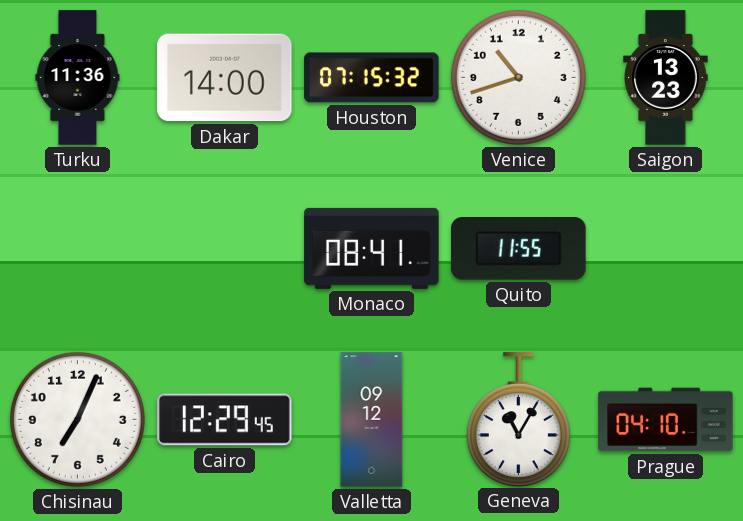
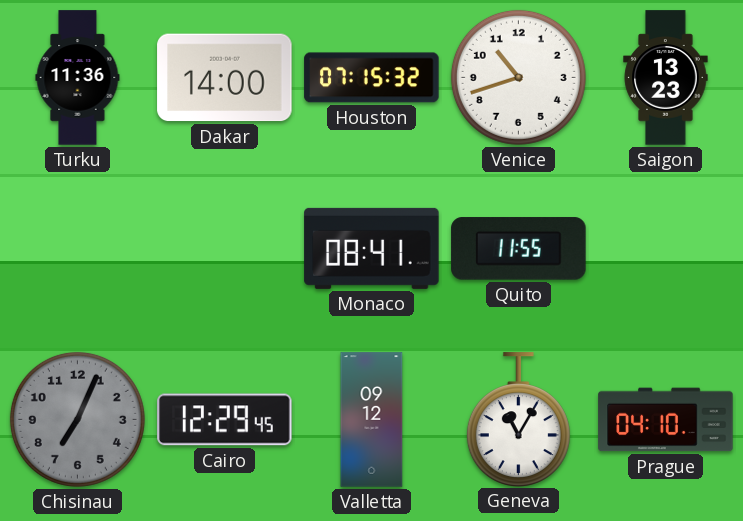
Chisinau dial: white -> grey (77, 419)
